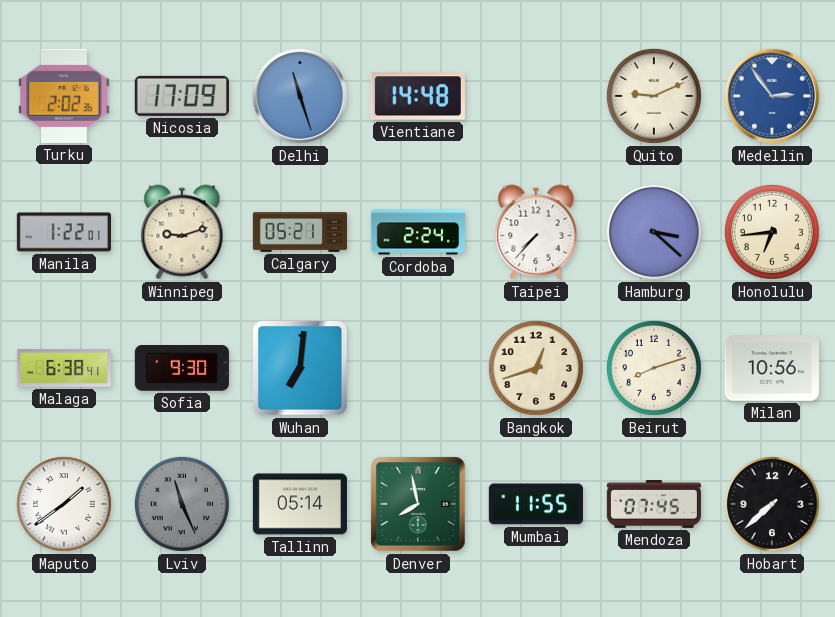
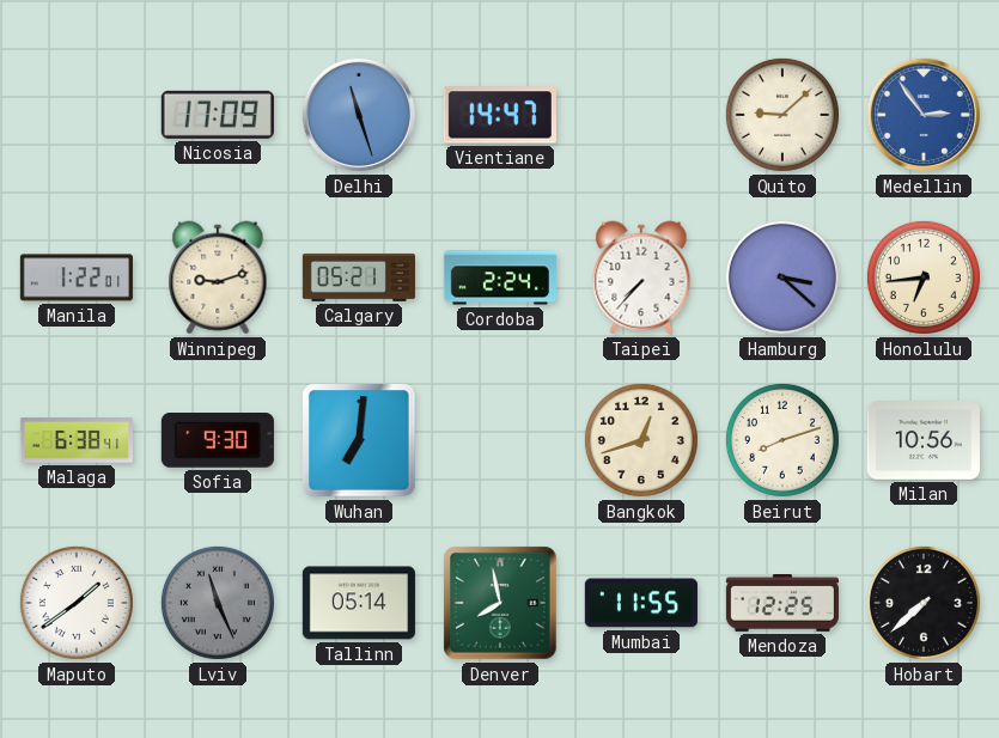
Turku: 2:02 -> none (64, 96)
Vientiane: 14:48 -> 14:47 (500, 115)
Quito: 9:11 -> 9:08 (782, 115)
Mendoza: 07:45 -> 12:25 (782, 604)
